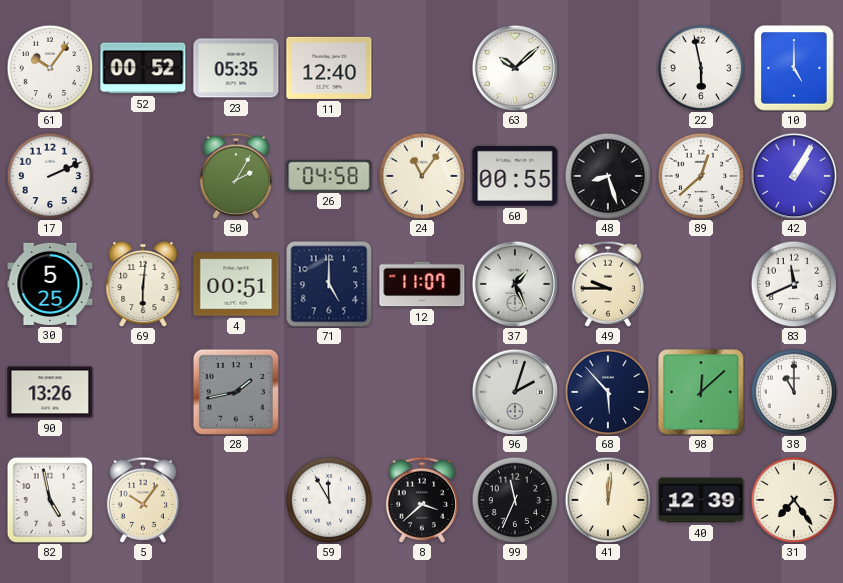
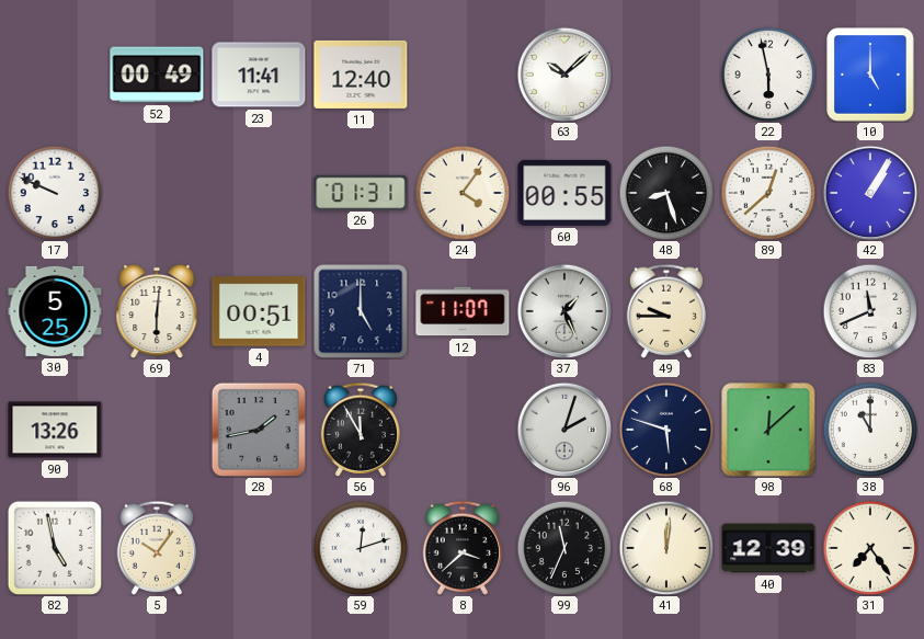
61: 10:06 -> none (50, 68)
52: 00:52 -> 00:49 (157, 75)
23: 05:35 -> 11:41 (259, 75)
17: 2:11 -> 9:49 (55, 193)
50: 2:05 -> none (235, 176)
26: 04:58 -> 01:31 (361, 192)
24: 11:06 -> 4:06 (463, 193)
56: none -> 11:55 (360, 430)
68: 5:53 -> 5:48 (666, 430)
59: 11:55 -> 12:12 (361, 548)
